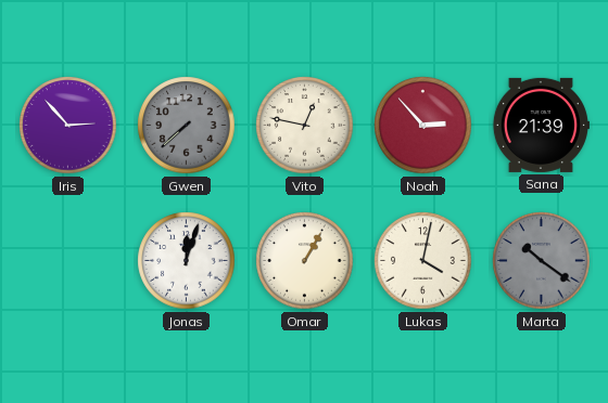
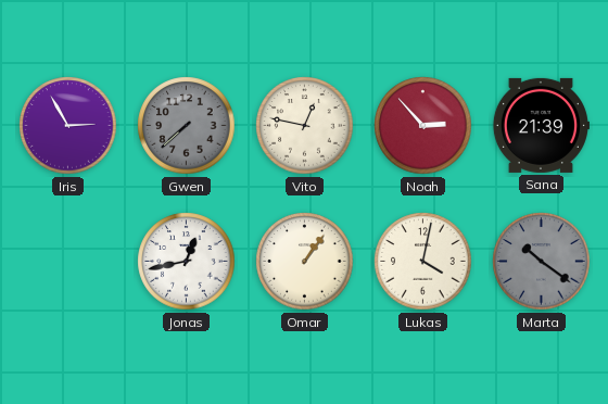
Iris: 2:53 -> 2:55 (68, 126)
Jonas: 12:03 -> 12:43 (187, 262)
Omar: 1:05 -> 1:06 (305, 262)
